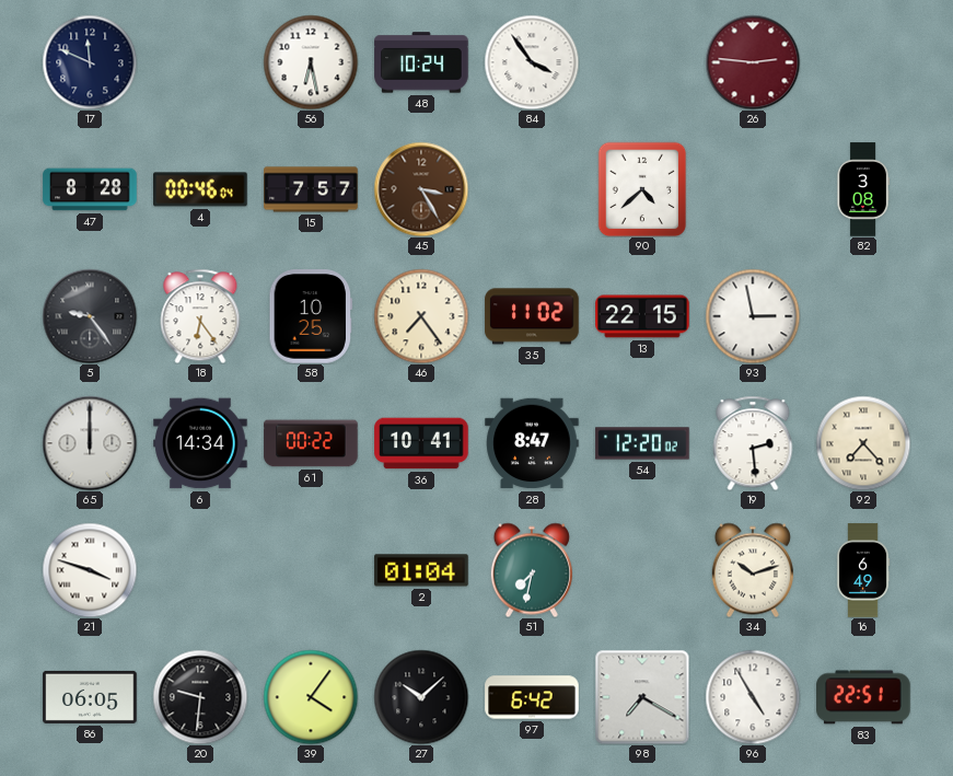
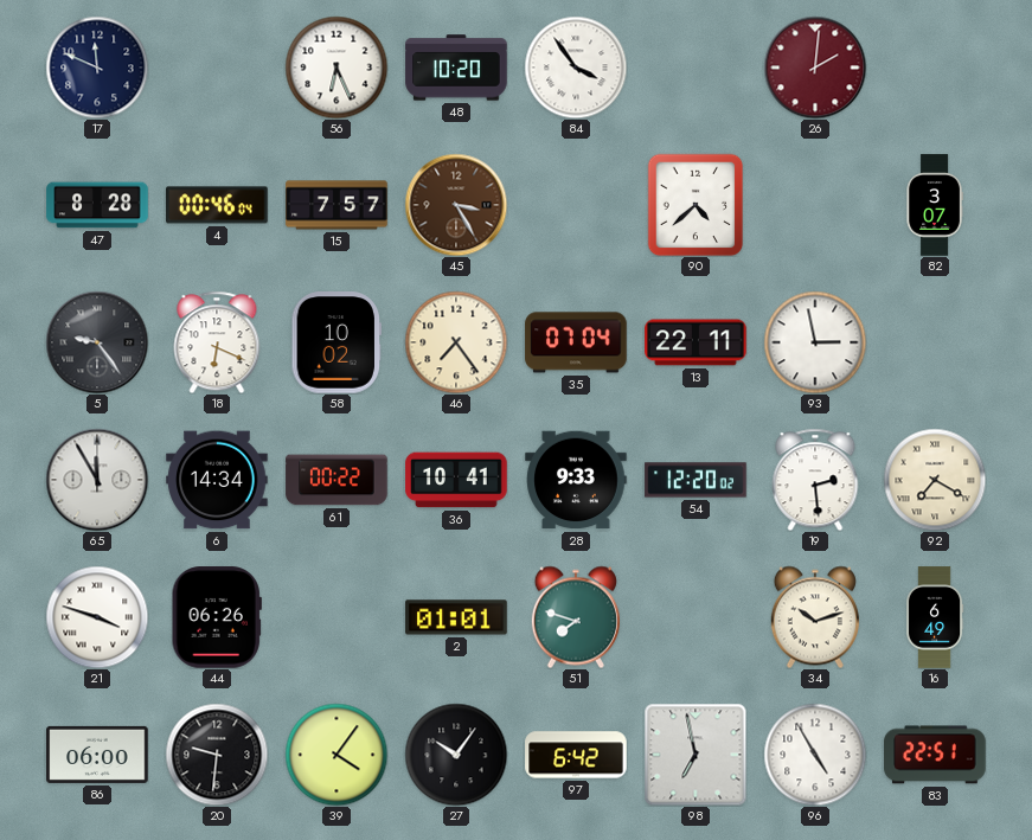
56: 6:28 -> 6:26 (336, 68)
48: 10:24 -> 10:20 (456, 68)
26: 2:46 -> 2:01 (815, 68)
82: 3:08 -> 3:07 (935, 205)
18: 6:24 -> 6:19 (217, 342)
58: 10:25 -> 10:02 (335, 342)
35: 11:02 -> 07:04 (576, 342)
13: 22:15 -> 22:11 (696, 342)
65: 12:00 -> 11:55 (97, 480)
28: 8:47 -> 9:33 (576, 480)
92: 7:23 -> 7:20 (935, 480)
44: none -> 06:26 (217, 617)
2: 01:04 -> 01:01 (456, 617)
51: 7:32 -> 7:48 (576, 617)
86: 06:05 -> 06:00 (97, 755)
27: 10:08 -> 10:06 (456, 755)
98: 7:20 -> 6:58 (696, 755)
